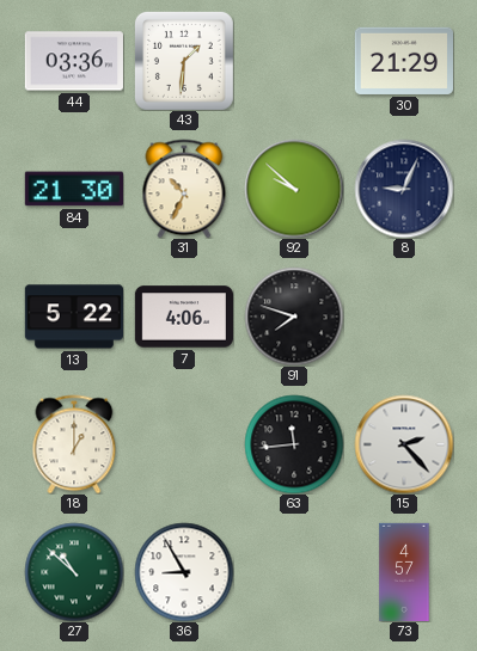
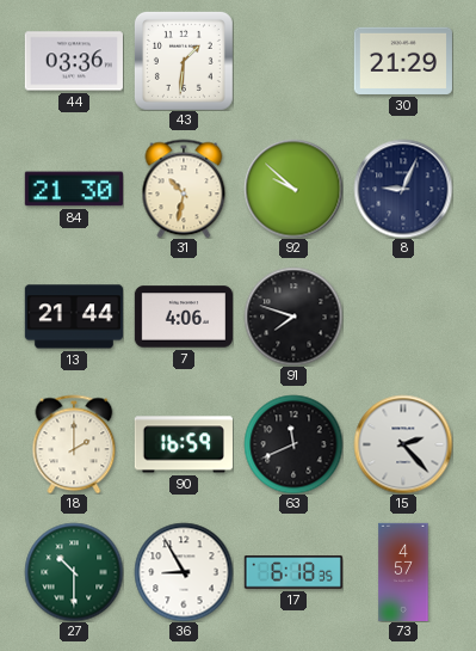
31: 10:34 -> 10:32 (184, 189)
13: 5:22 -> 21:44 (74, 317)
18: 1:00 -> 2:00 (74, 444)
90: none -> 16:59 (184, 444)
63: 11:44 -> 11:41 (293, 444)
27: 10:52 -> 10:30 (74, 572)
17: none -> 6:18 (293, 572)
